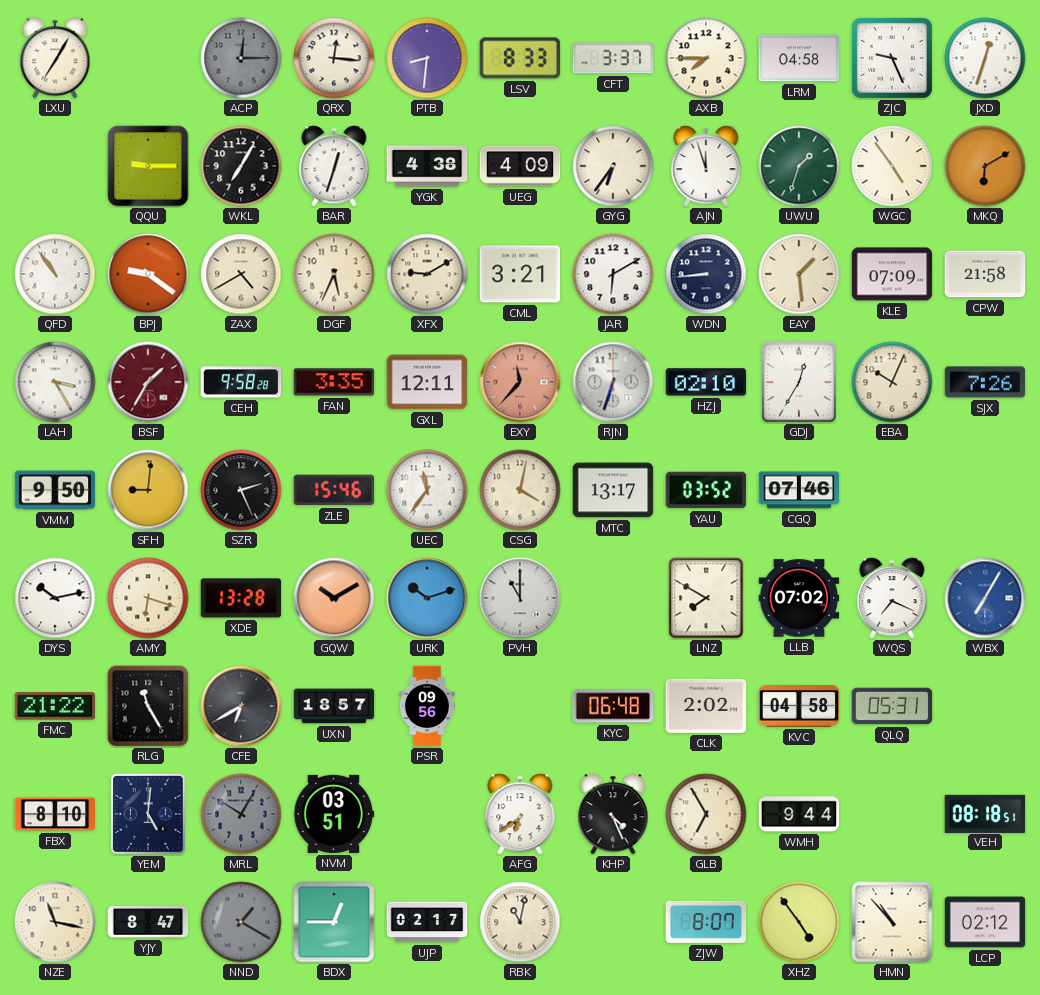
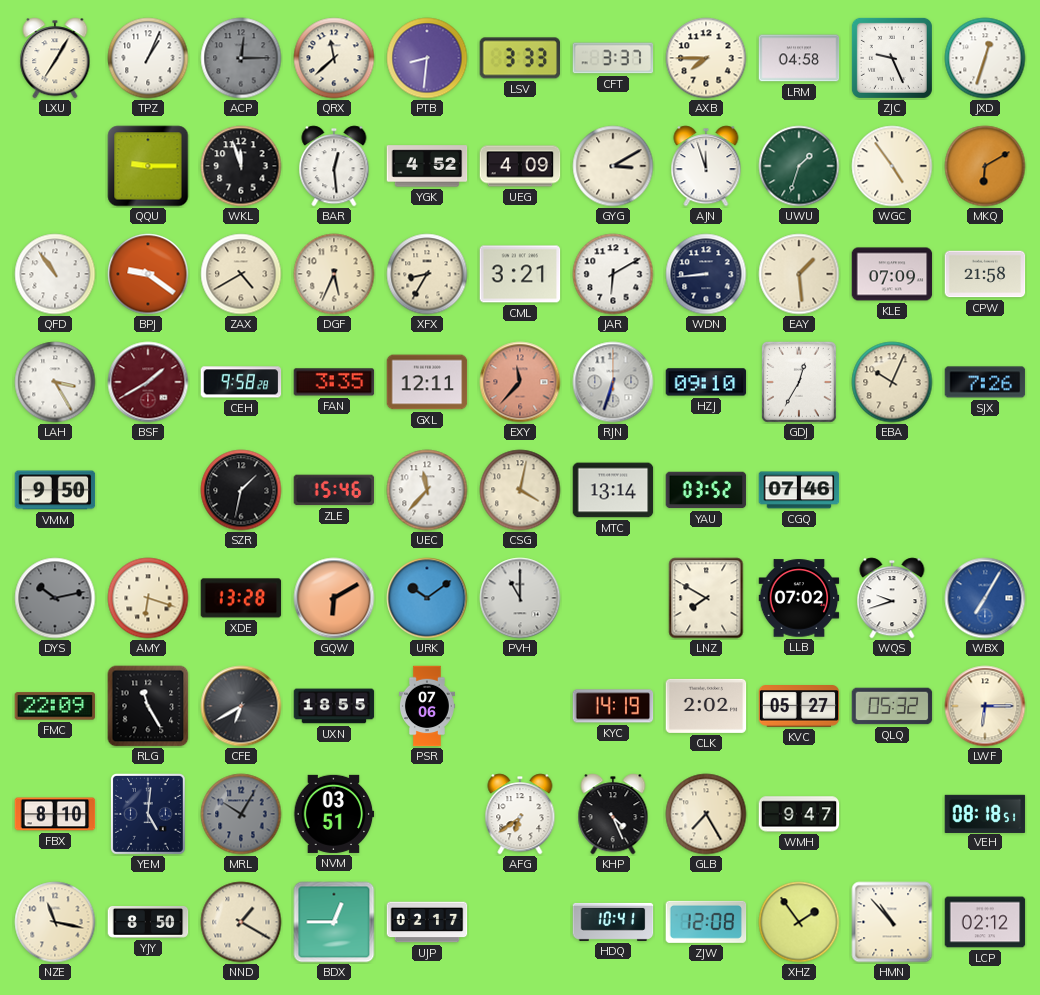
TPZ: none -> 1:04 (148, 58)
QRX: 12:16 -> 11:38 (334, 58)
LSV: 8:33 -> 3:33 (520, 58)
WKL: 7:05 -> 11:57 (241, 166)
BAR: 12:33 -> 12:29 (334, 166)
YGK: 4:38 -> 4:52 (427, 166)
GYG: 6:36 -> 3:10 (613, 166)
XFX: 9:10 -> 8:35 (427, 274)
BSF: 1:35 -> 1:40 (148, 382)
HZJ: 02:10 -> 09:10 (706, 382)
SFH: 9:01 -> none (148, 490)
SZR: 2:26 -> 1:32 (241, 490)
UEC: 11:36 -> 11:37 (427, 490)
MTC: 13:17 -> 13:14 (613, 490)
DYS dial: white -> grey (55, 598)
GQW: 10:10 -> 6:10 (334, 598)
URK: 10:12 -> 10:09 (427, 598)
WQS: 7:19 -> 9:42 (892, 598)
FMC: 21:22 -> 22:09 (55, 706)
UXN: 18:57 -> 18:55 (334, 706)
PSR: 09:56 -> 07:06 (427, 706)
KYC: 06:48 -> 14:19 (613, 706)
KVC: 04:58 -> 05:27 (799, 706)
QLQ: 05:31 -> 05:32 (892, 706)
LWF: none -> 6:15 (985, 706)
GLB: 6:55 -> 7:25 (706, 814)
WMH: 9:44 -> 9:47 (799, 814)
YJY: 8:47 -> 8:50 (148, 922)
NND dial: grey -> cream (241, 922)
RBK: 11:02 -> none (520, 922)
HDQ: none -> 10:41 (613, 922)
ZJW: 8:07 -> 12:08 (706, 922)
XHZ: 4:54 -> 1:54 (799, 922)
